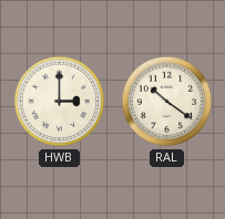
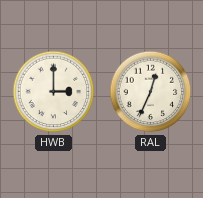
RAL: 10:21 -> 12:34 (151, 92)
